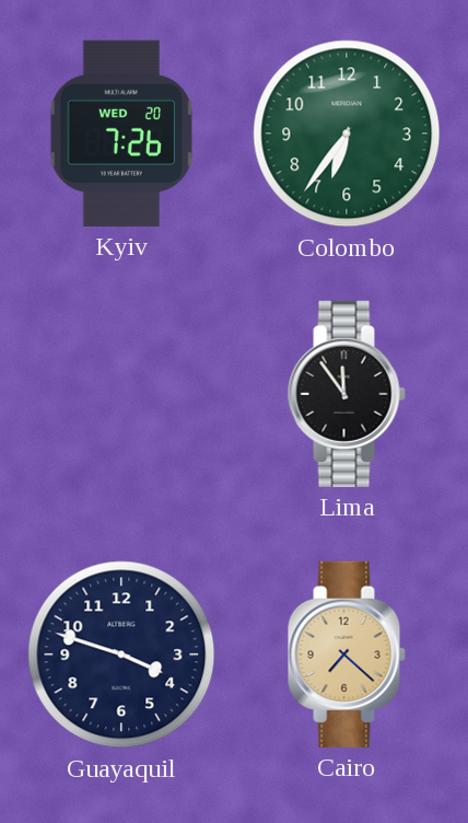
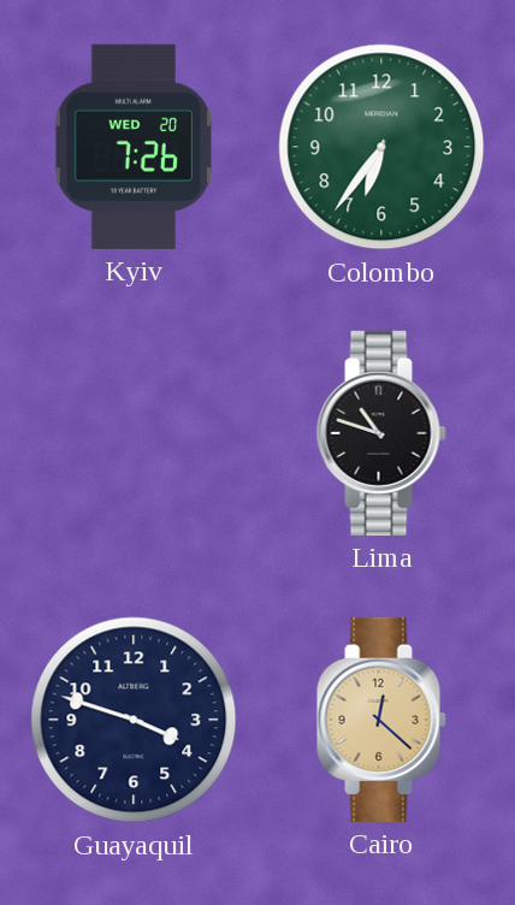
Lima: 11:54 -> 10:48 (381, 433)
Cairo: 7:22 -> 12:22 (381, 720)
